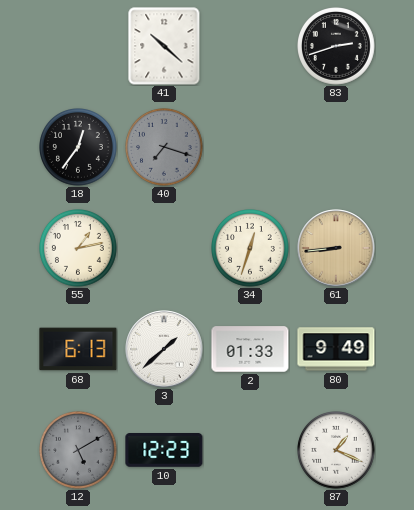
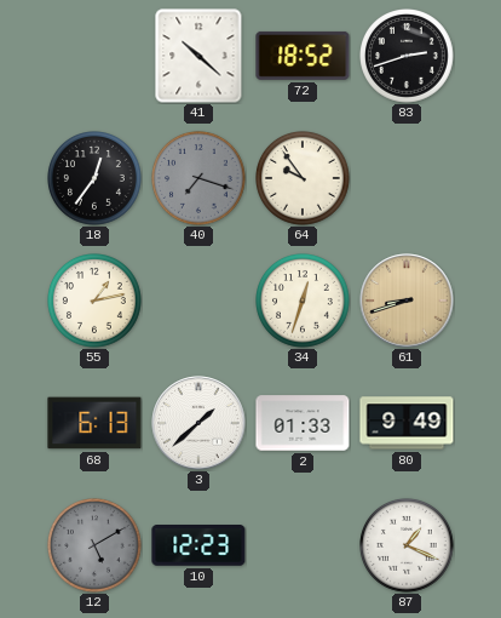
72: none -> 18:52 (303, 56)
64: none -> 9:54 (304, 179)
61: 8:44 -> 8:42 (407, 301)
